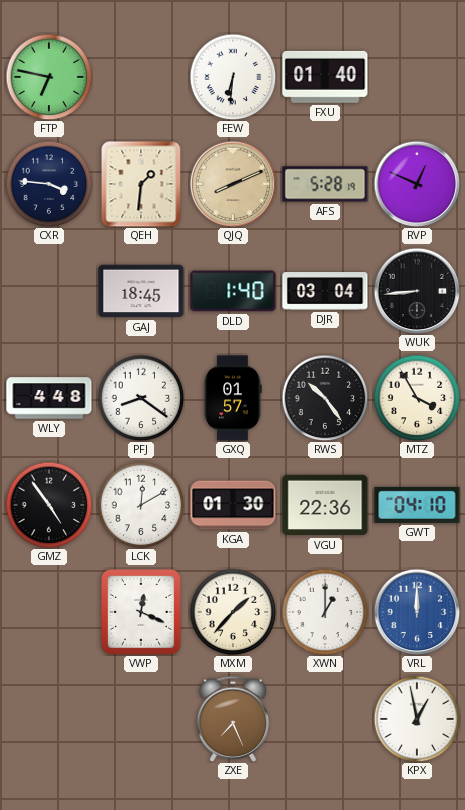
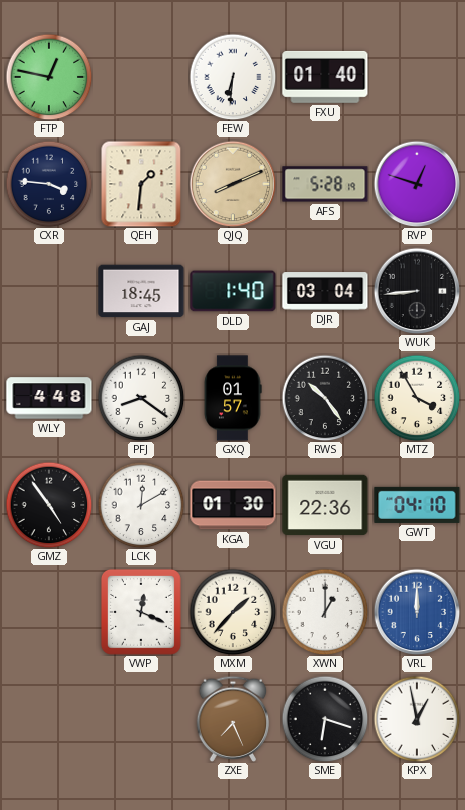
FTP: 6:47 -> 12:47 (49, 77)
RVP: 12:49 -> 12:48 (417, 184)
SME: none -> 6:18 (325, 719)
